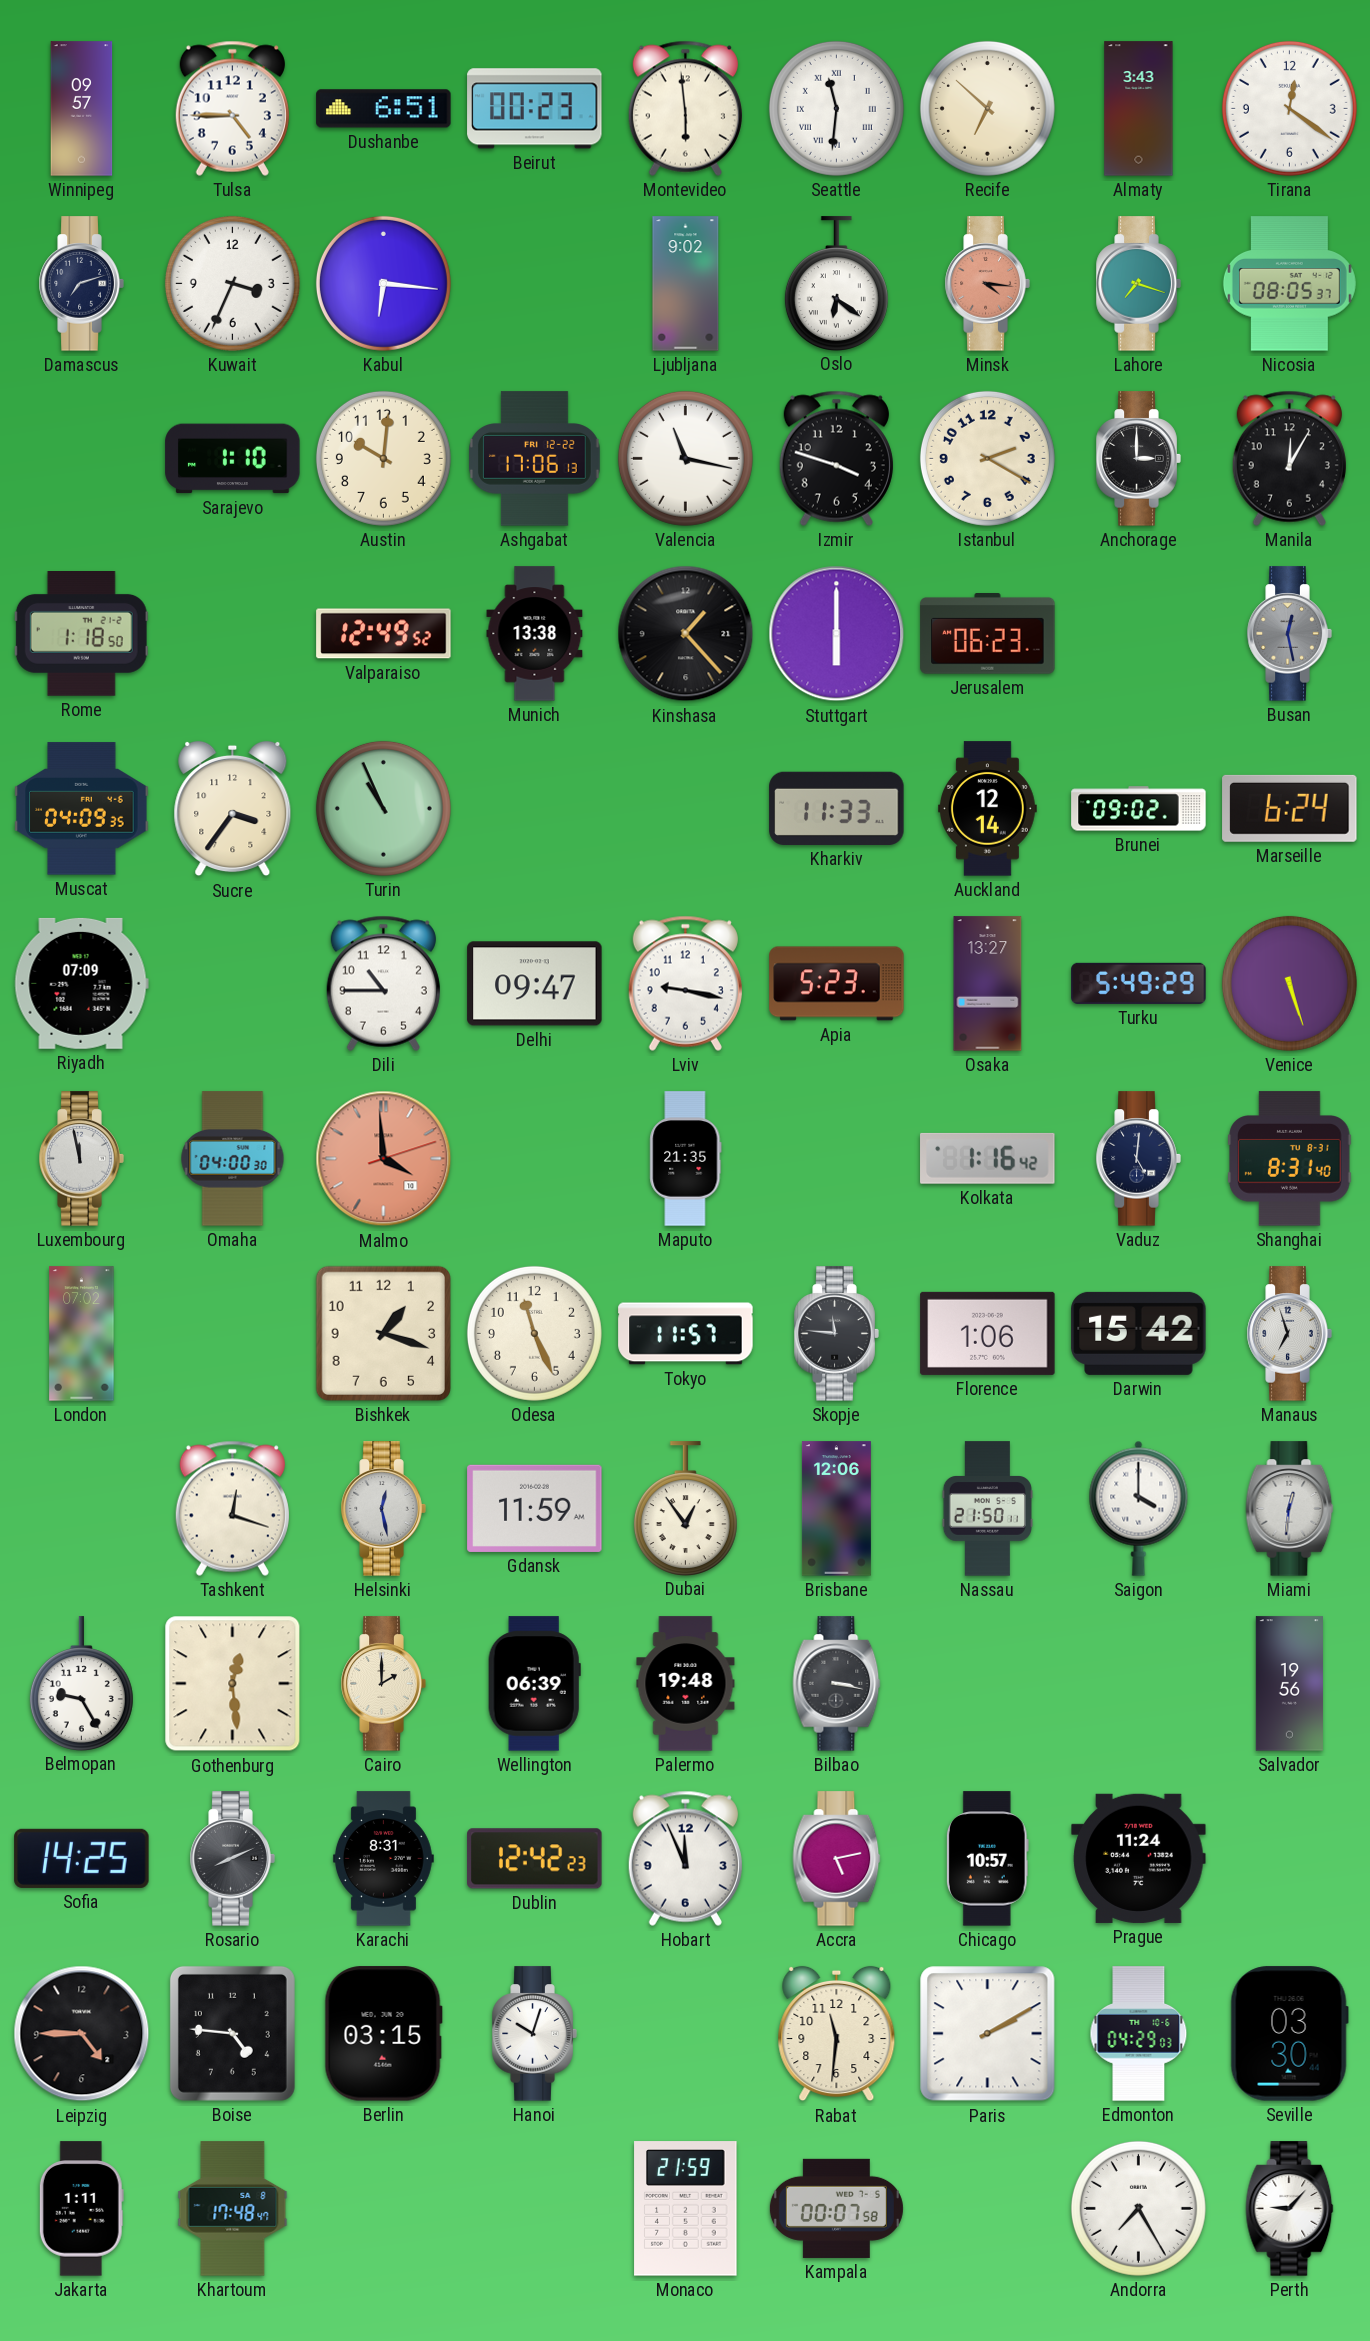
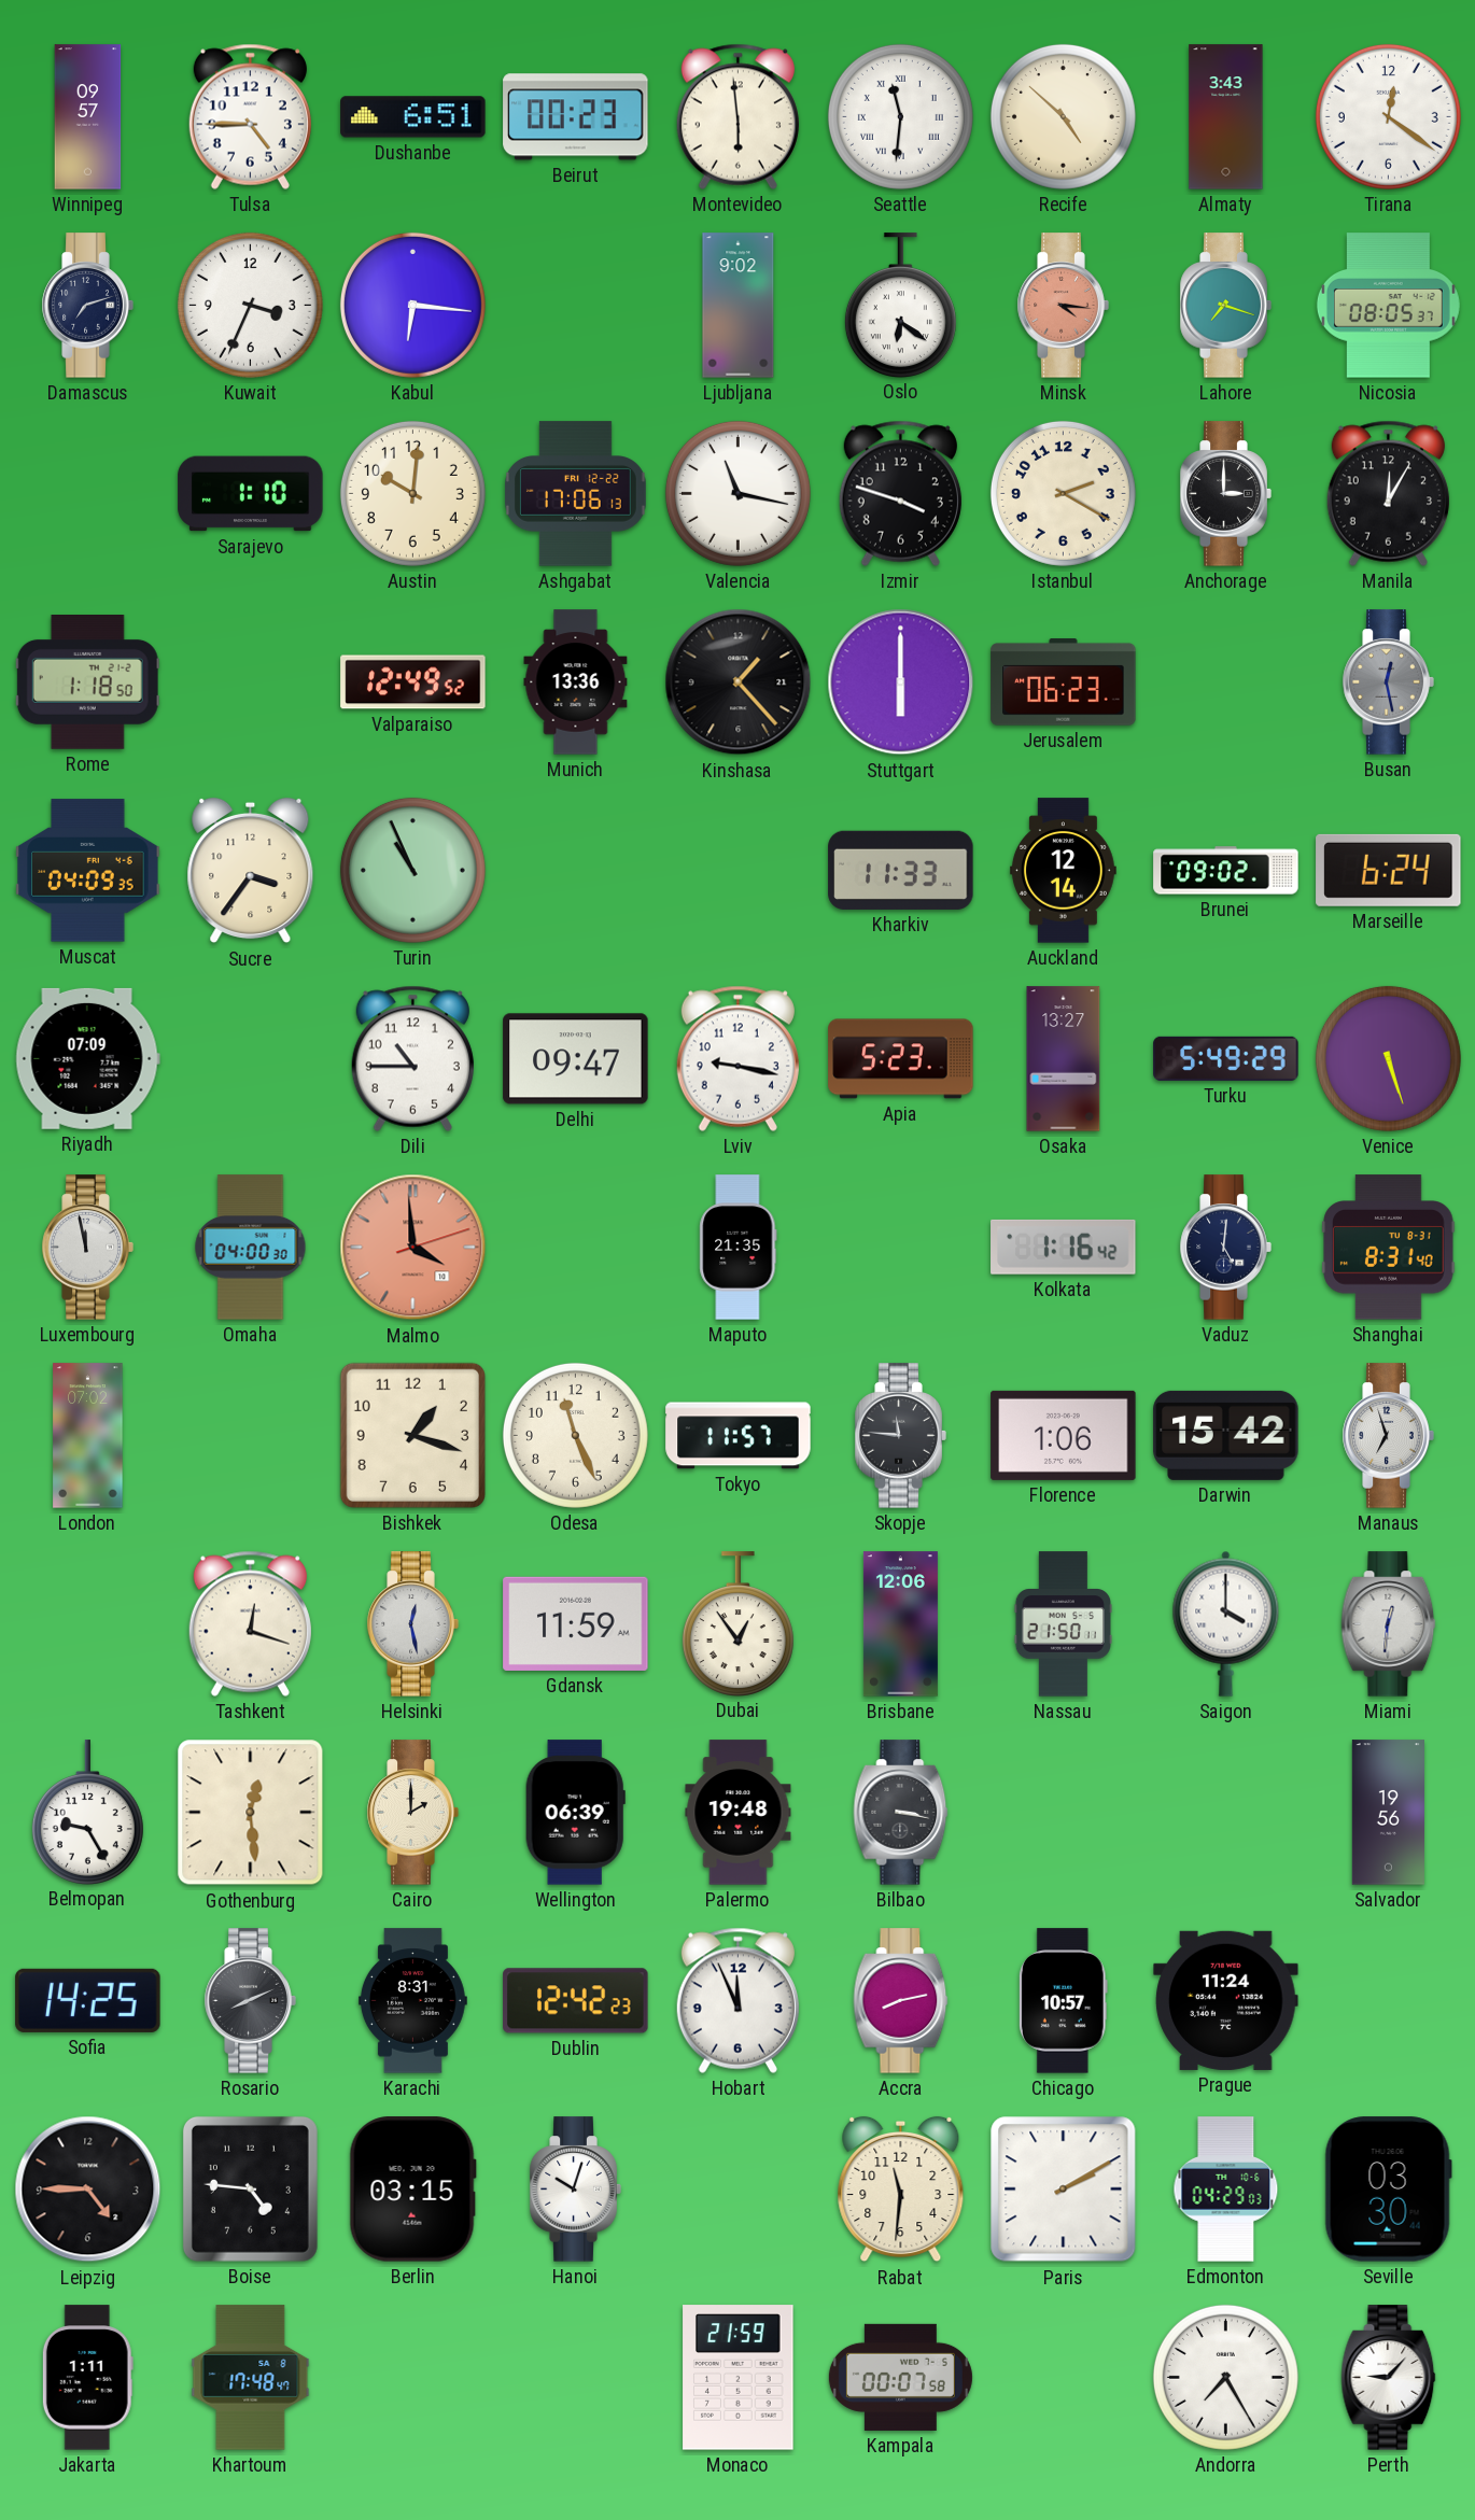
Recife: 6:52 -> 4:52 (1063, 116)
Munich: 13:38 -> 13:36 (576, 682)
Accra: 5:13 -> 8:13 (901, 2001)
